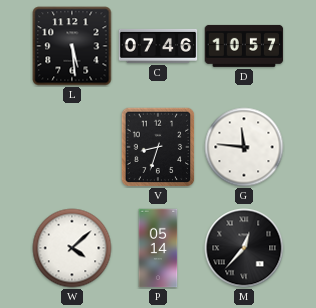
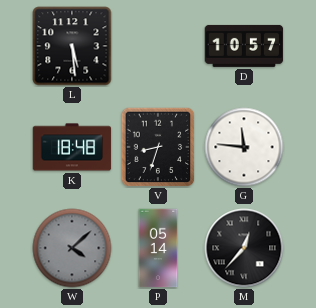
C: 07:46 -> none (158, 46)
K: none -> 18:48 (72, 147)
W dial: white -> grey (72, 248)
